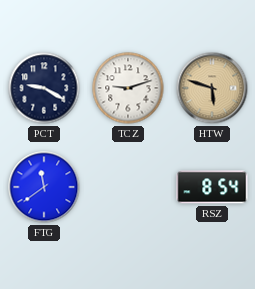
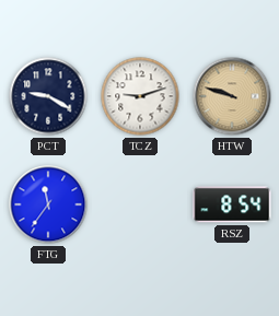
HTW: 5:48 -> 9:48 (232, 96)
FTG: 11:39 -> 11:36 (48, 204)
